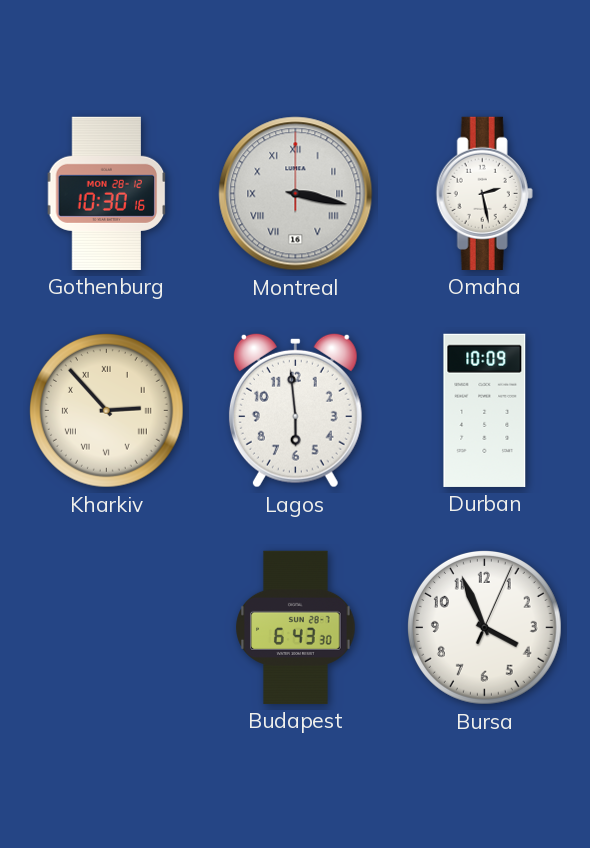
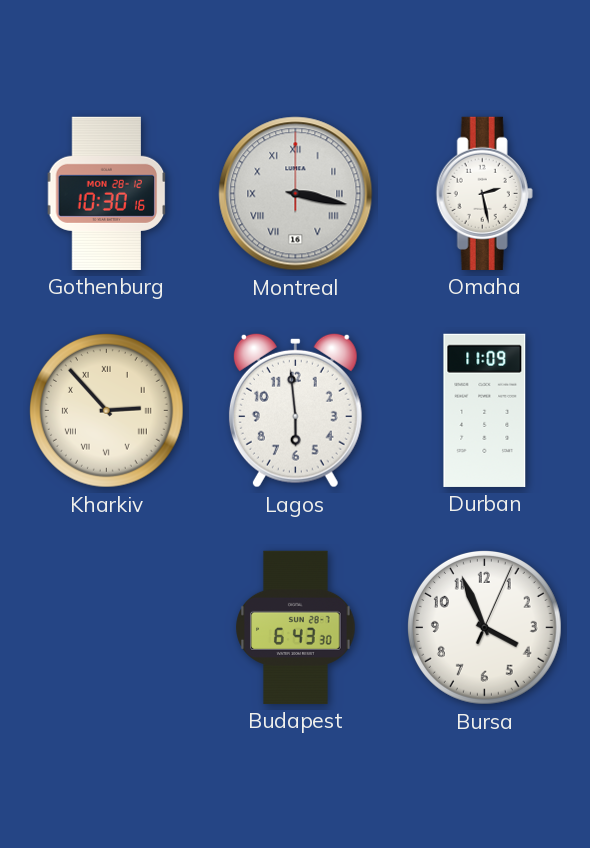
Durban: 10:09 -> 11:09 (485, 410)
